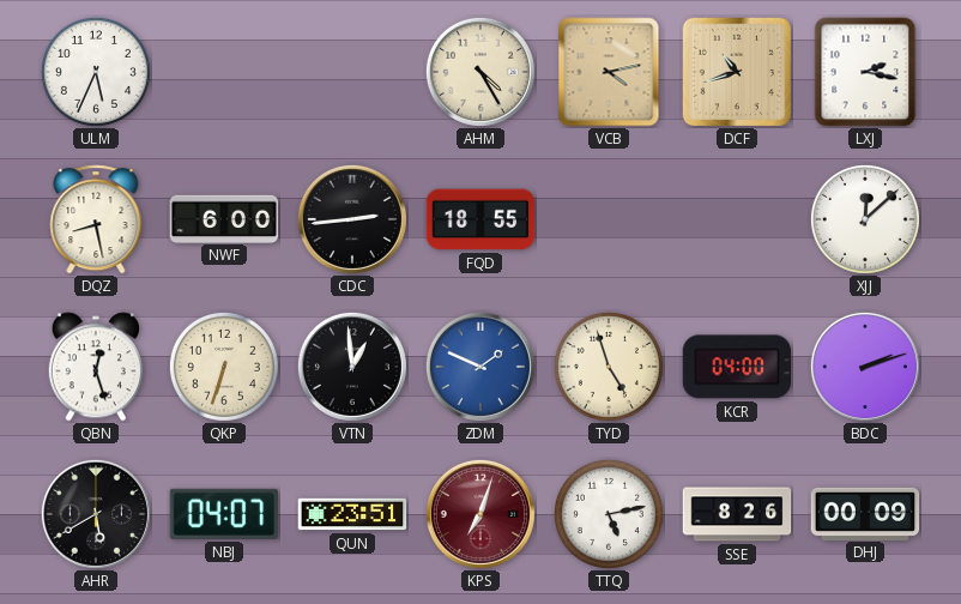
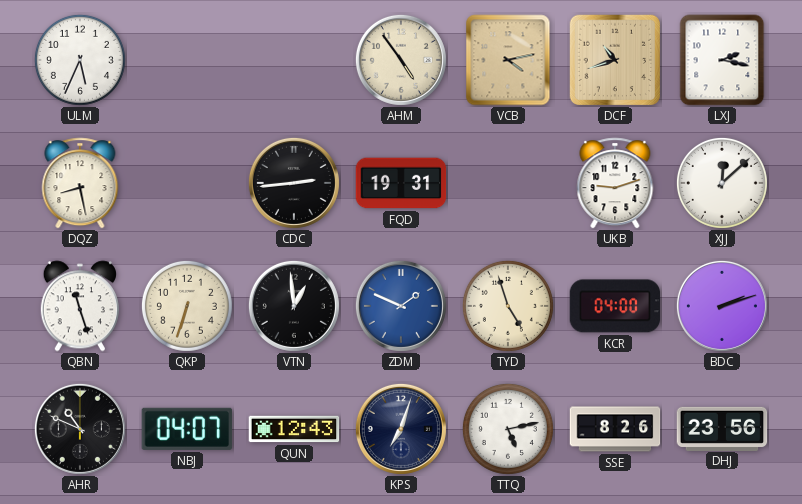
AHM: 4:25 -> 4:54 (401, 60)
NWF: 6:00 -> none (224, 218)
FQD: 18:55 -> 19:31 (401, 183)
UKB: none -> 9:12 (615, 183)
QBN: 12:27 -> 11:27 (80, 306)
AHR: 5:40 -> 10:49 (80, 429)
QUN: 23:51 -> 12:43 (294, 429)
KPS dial: burgundy -> navy (401, 429)
DHJ: 00:09 -> 23:56 (722, 428)
